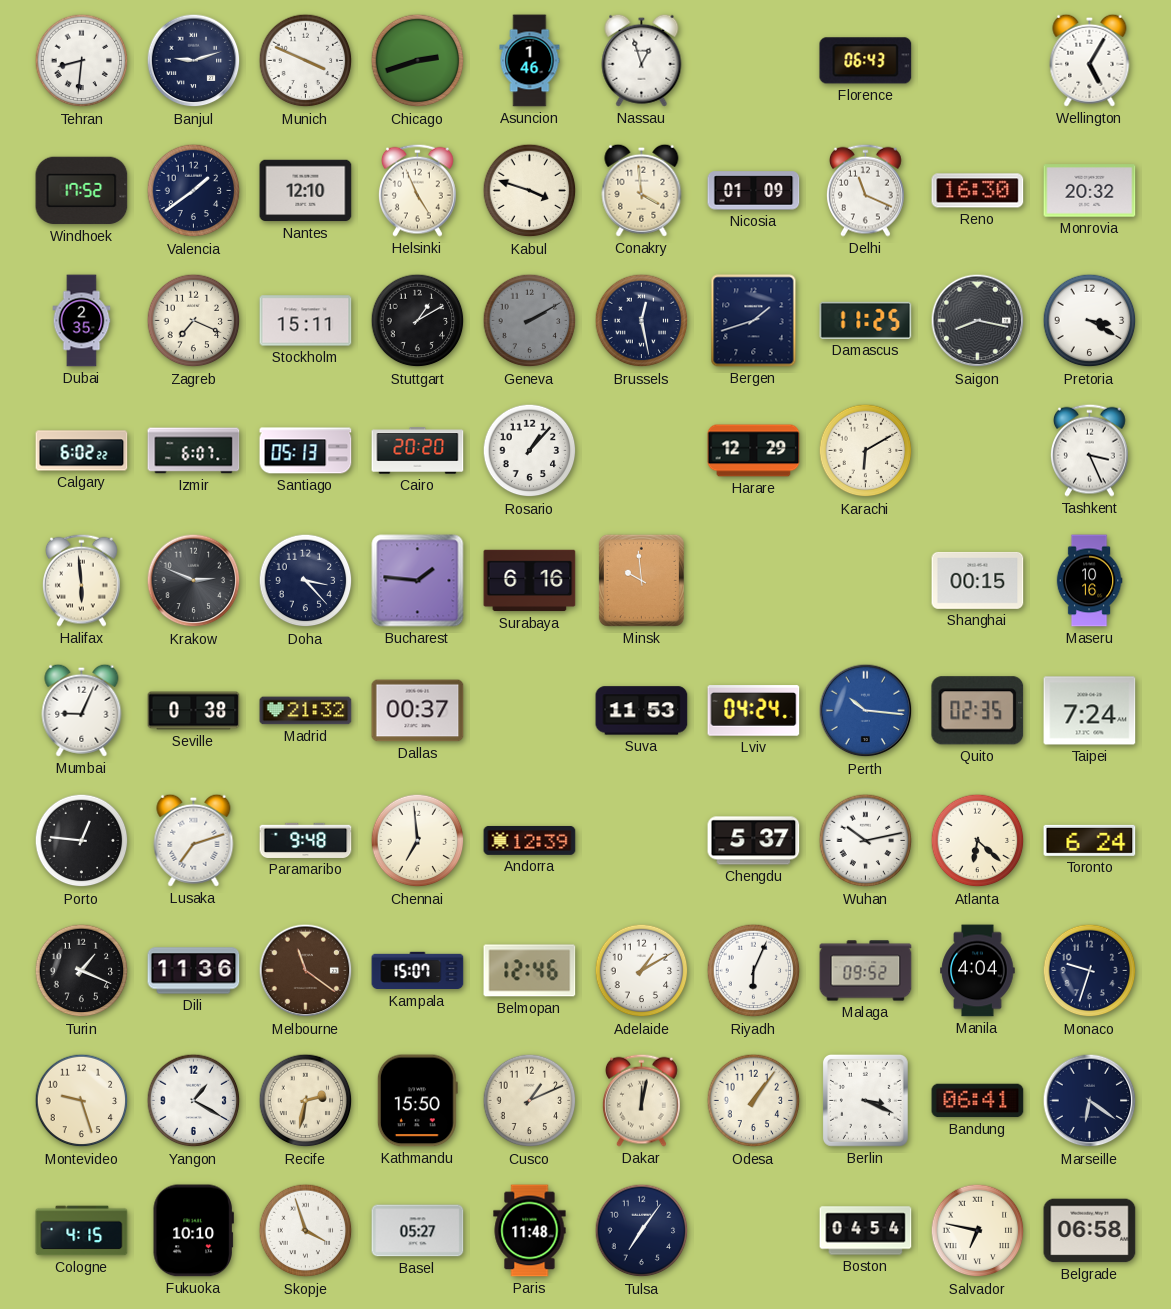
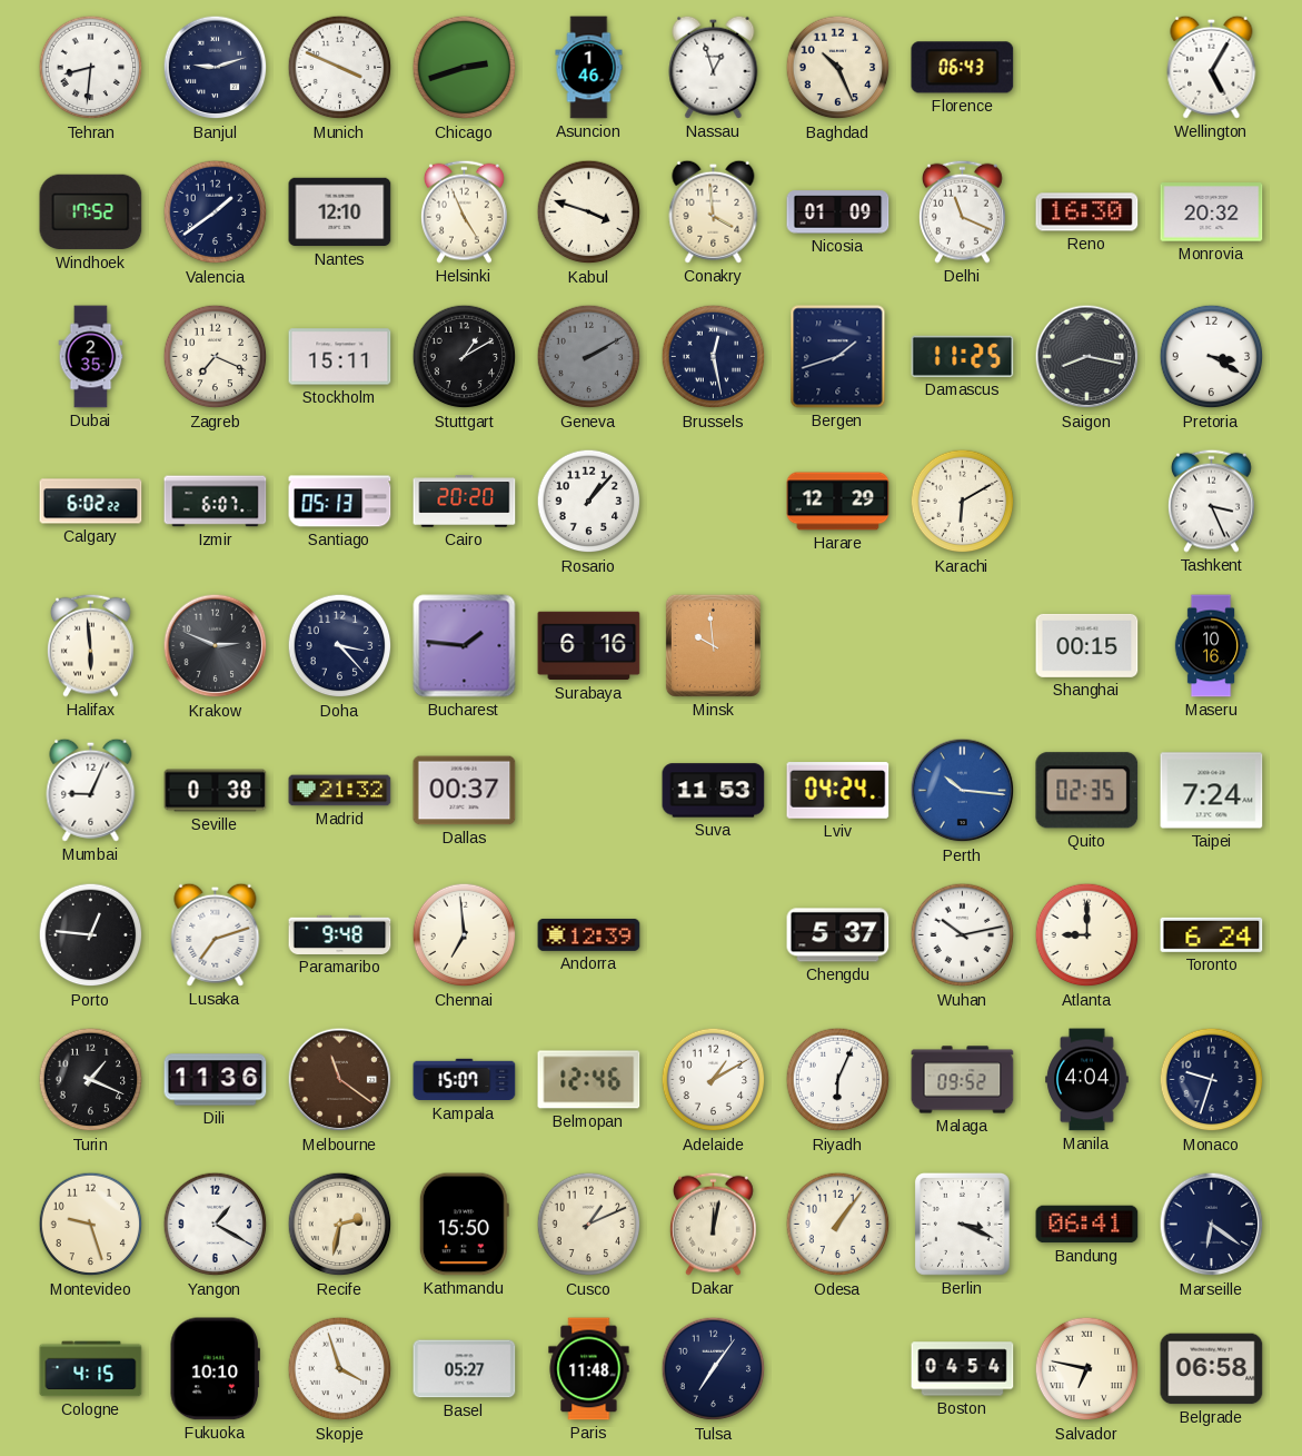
Baghdad: none -> 10:26 (838, 68)
Atlanta: 6:22 -> 9:00 (1087, 935)
